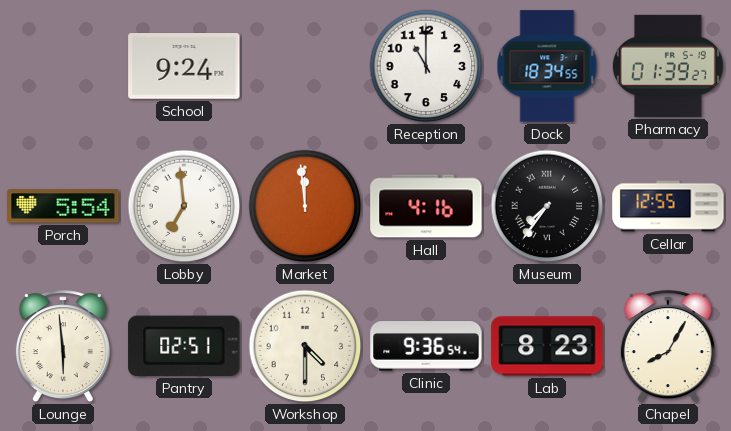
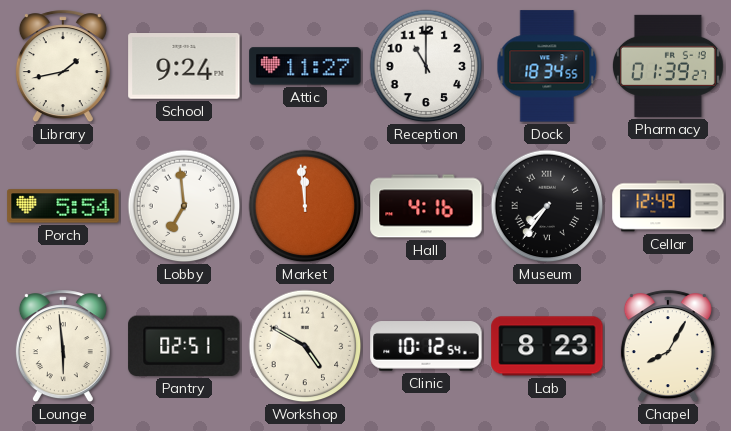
Library: none -> 1:43 (63, 67)
Attic: none -> 11:27 (305, 66)
Cellar: 12:55 -> 12:49 (668, 206)
Workshop: 4:30 -> 4:50 (305, 346)
Clinic: 9:36 -> 10:12 (426, 346)
